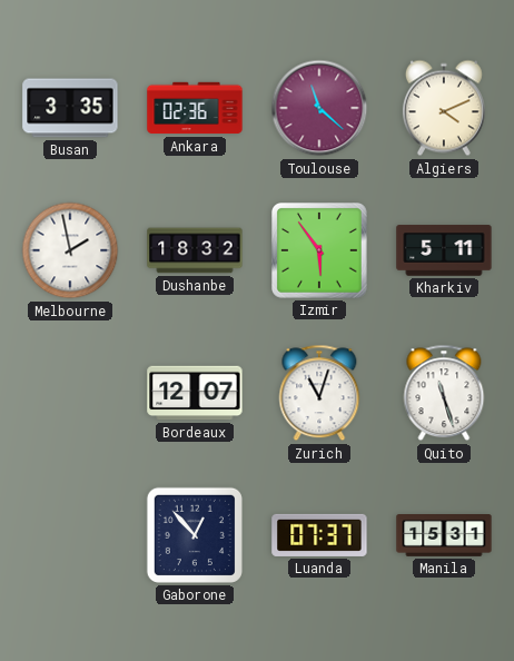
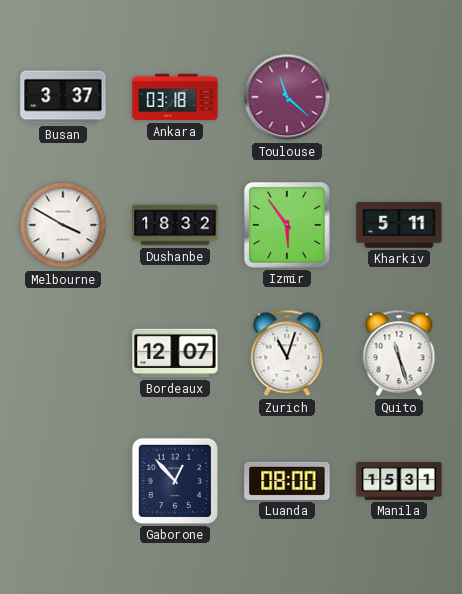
Busan: 3:35 -> 3:37 (63, 97)
Ankara: 02:36 -> 03:18 (175, 97)
Algiers: 4:11 -> none (444, 108)
Melbourne: 1:58 -> 3:50 (63, 225)
Luanda: 07:37 -> 08:00 (287, 481)
